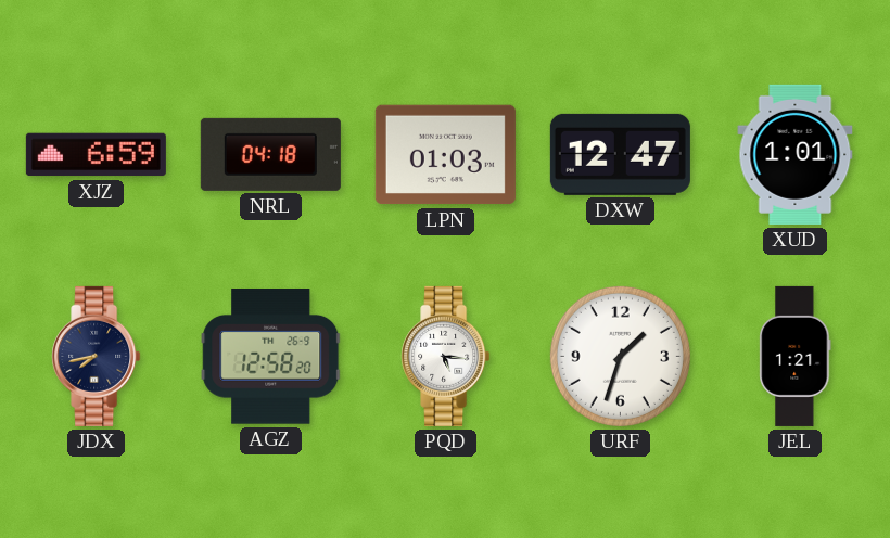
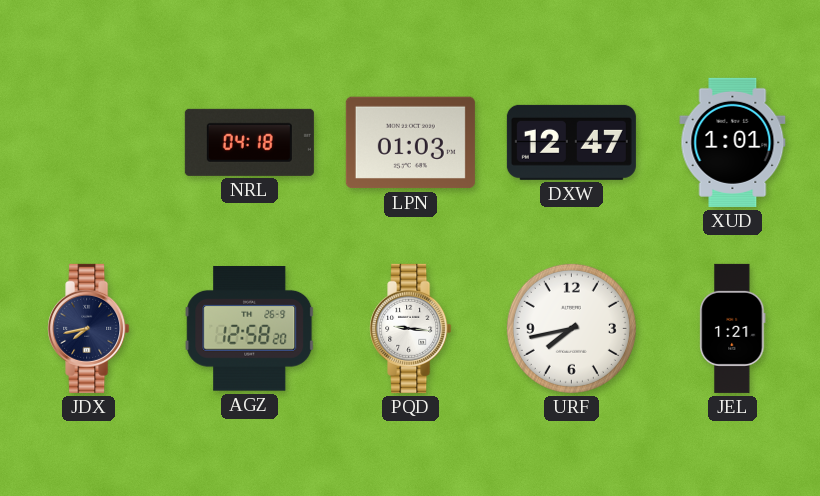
XJZ: 6:59 -> none (96, 155)
PQD: 5:16 -> 9:16 (411, 328)
URF: 1:33 -> 7:43 (571, 328)
